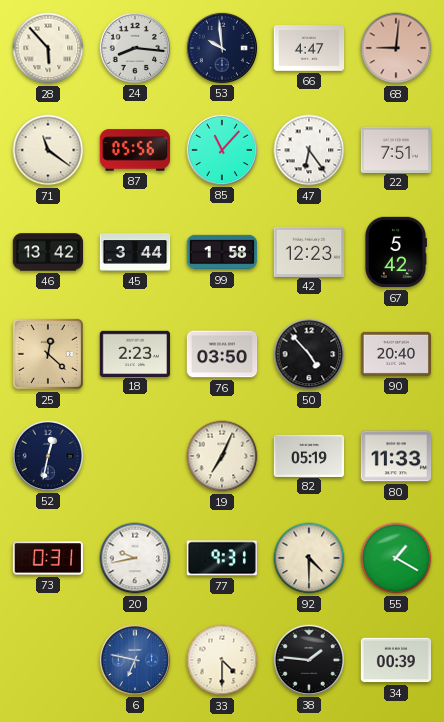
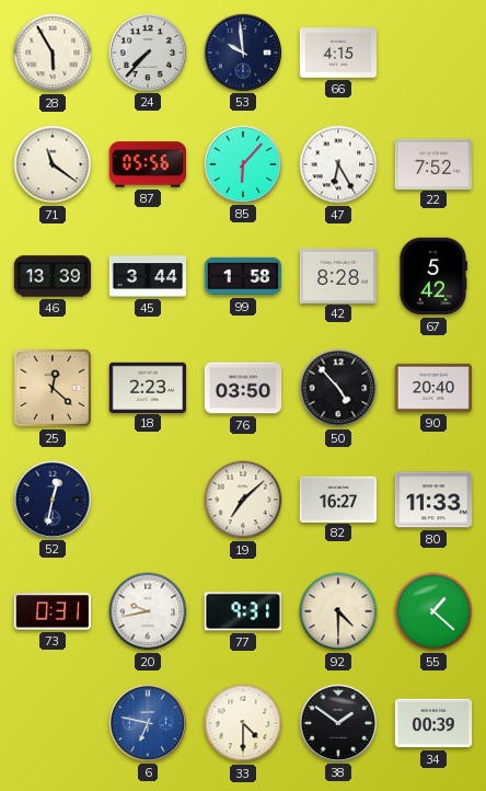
28: 5:53 -> 5:55 (53, 53)
24: 8:16 -> 7:37 (147, 51)
66: 4:47 -> 4:15 (338, 53)
68: 9:01 -> none (396, 48)
85: 11:07 -> 6:07 (242, 163)
47: 6:24 -> 6:25 (338, 164)
22: 7:51 -> 7:52 (432, 163)
46: 13:42 -> 13:39 (53, 276)
42: 12:23 -> 8:28 (338, 275)
19: 7:04 -> 7:08 (243, 500)
82: 05:19 -> 16:27 (338, 498)
55: 1:20 -> 1:22 (433, 611)
38: 1:46 -> 1:51 (337, 722)
